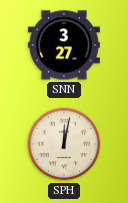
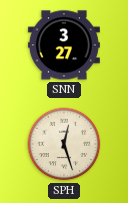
SPH: 12:02 -> 12:27 (64, 144)
